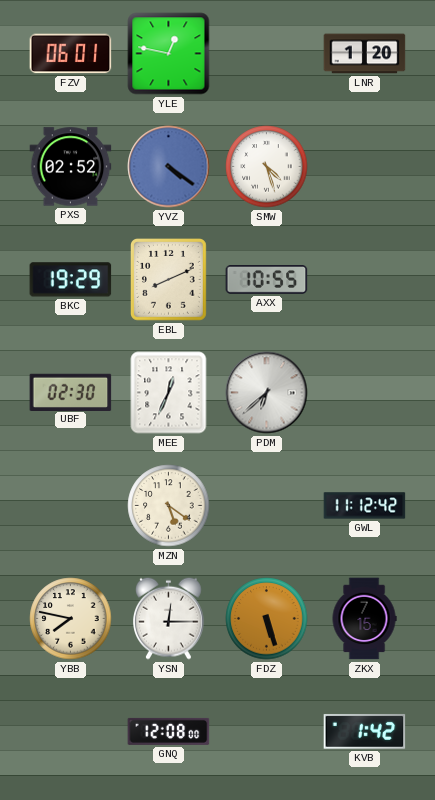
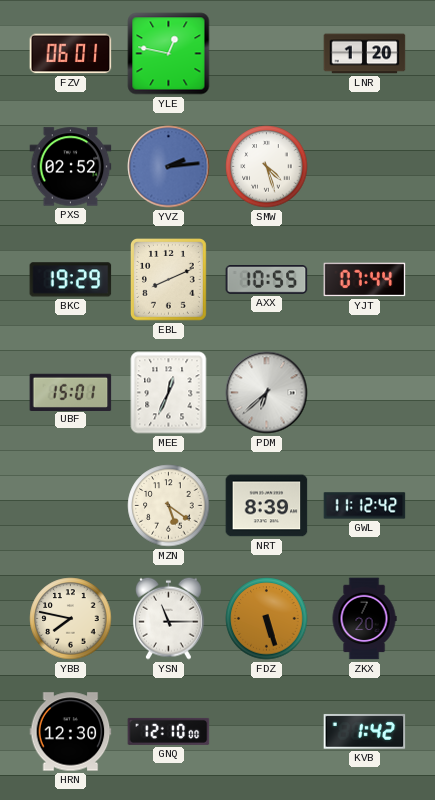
YVZ: 4:21 -> 2:14 (169, 167)
YJT: none -> 07:44 (365, 280)
UBF: 02:30 -> 15:01 (71, 392)
NRT: none -> 8:39 (267, 506)
YSN: 12:15 -> 11:15 (169, 618)
ZKX: 7:15 -> 7:20 (364, 619)
HRN: none -> 12:30 (71, 732)
GNQ: 12:08 -> 12:10 (169, 731)
